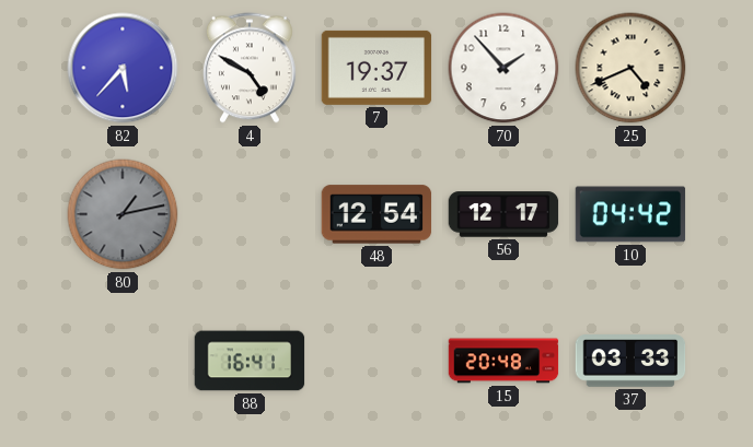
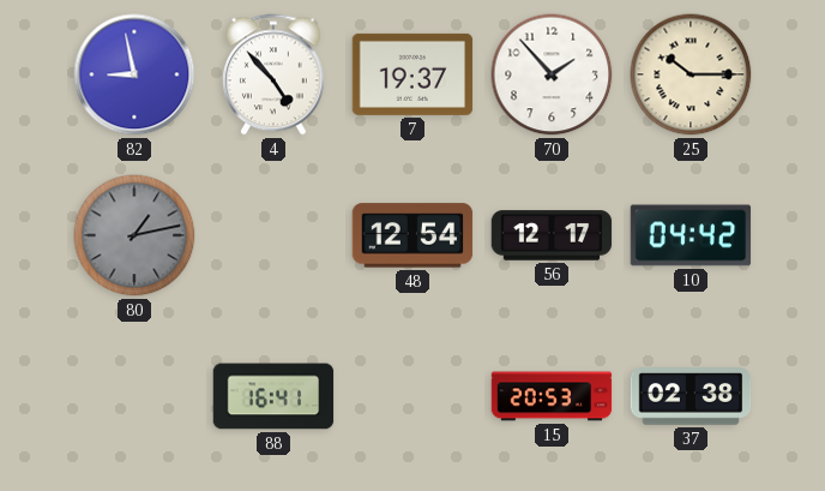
82: 5:37 -> 8:58 (134, 74)
4: 4:50 -> 4:53 (273, 74)
25: 4:41 -> 10:15 (691, 74)
15: 20:48 -> 20:53 (552, 396)
37: 03:33 -> 02:38 (691, 396)
